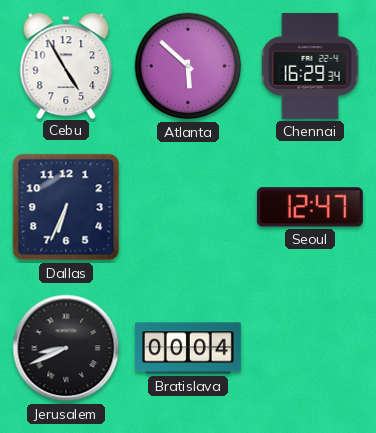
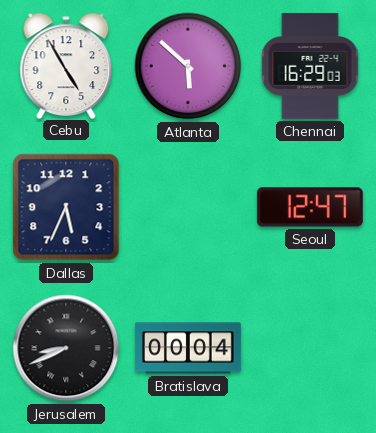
Chennai: 16:29:34 -> 16:29:03 (310, 66)
Dallas: 6:34 -> 5:34 (66, 207)
